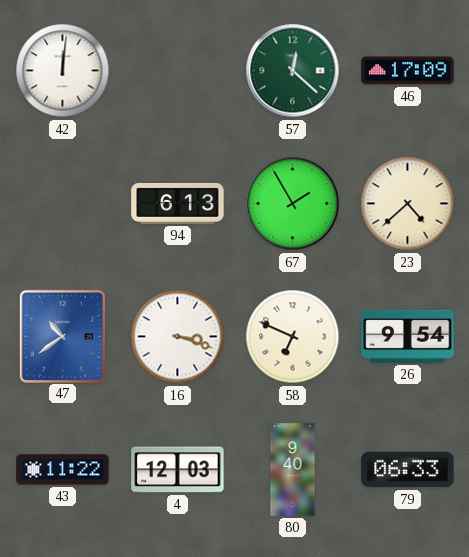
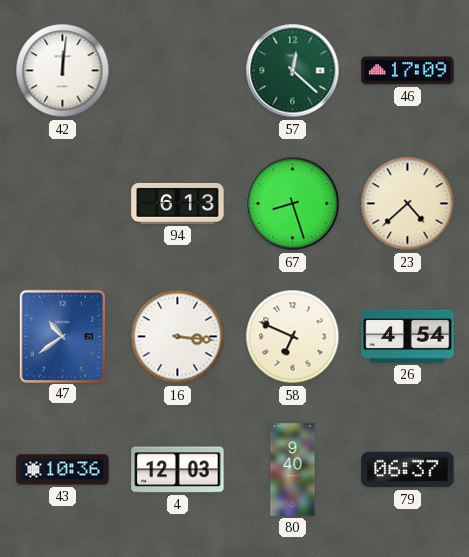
67: 1:55 -> 8:27 (293, 204)
16: 3:18 -> 3:16 (178, 337)
26: 9:54 -> 4:54 (408, 336)
43: 11:22 -> 10:36 (63, 470)
79: 06:33 -> 06:37 (408, 470)
